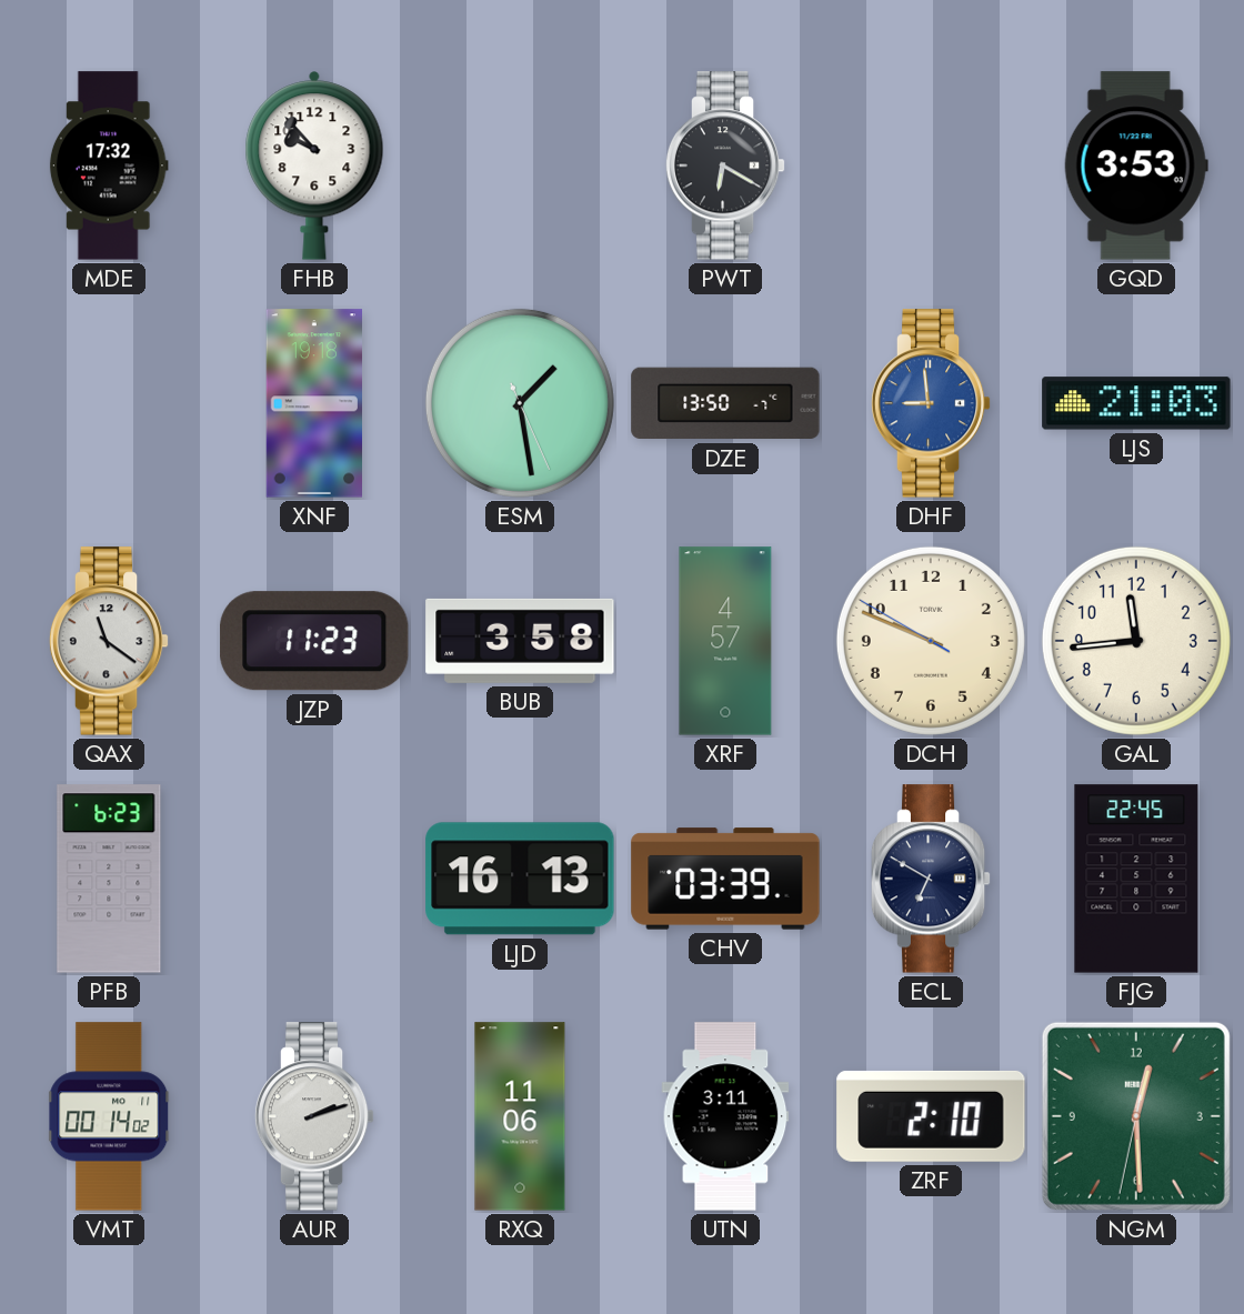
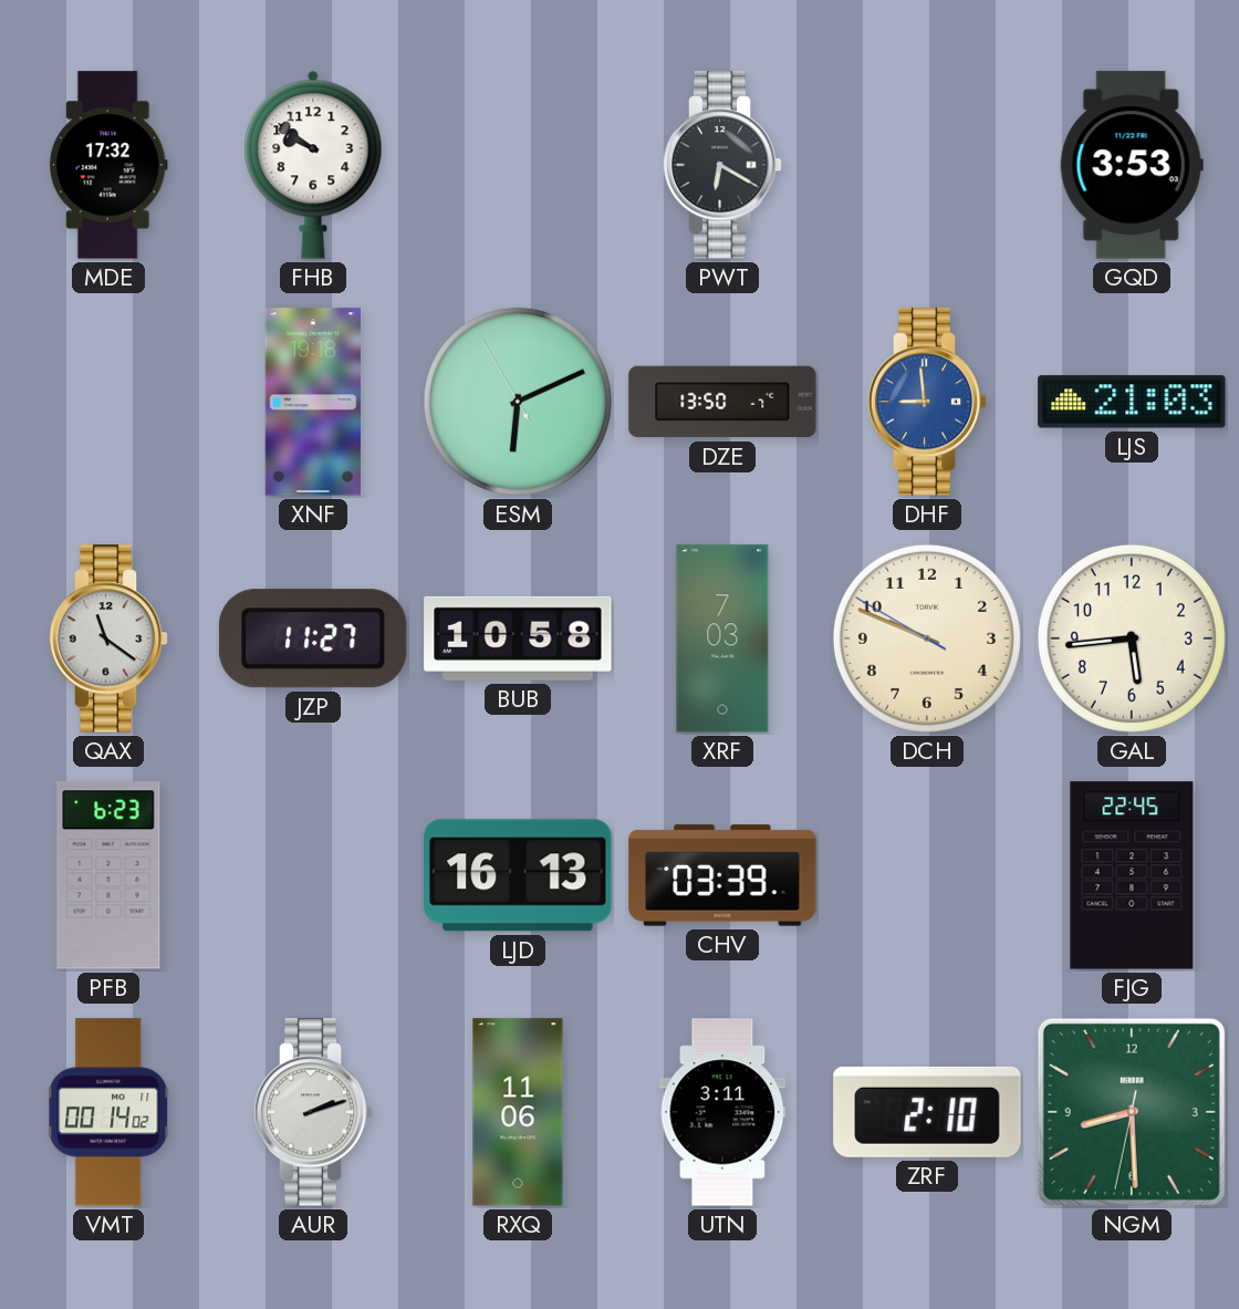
FHB: 9:53 -> 9:51 (313, 165)
ESM: 1:28 -> 6:10 (518, 402)
JZP: 11:23 -> 11:27 (313, 638)
BUB: 3:58 -> 10:58 (518, 638)
XRF: 4:57 -> 7:03 (722, 638)
GAL: 11:44 -> 5:44 (1132, 638)
ECL: 6:50 -> none (931, 879)
NGM: 12:29 -> 8:29 (1132, 1112)
